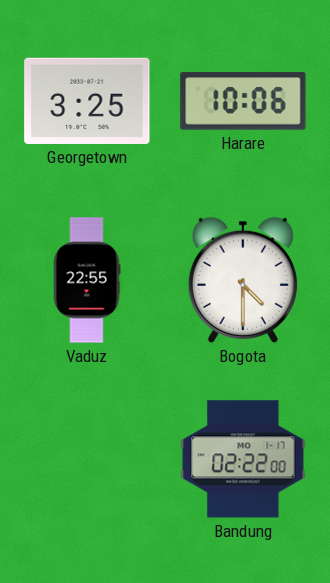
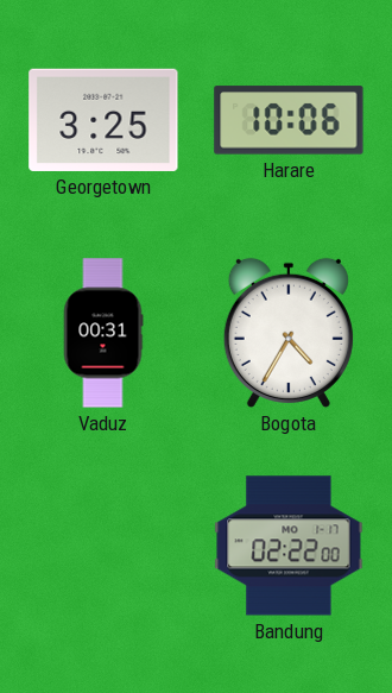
Vaduz: 22:55 -> 00:31 (103, 333)
Bogota: 4:30 -> 4:35 (289, 333)
